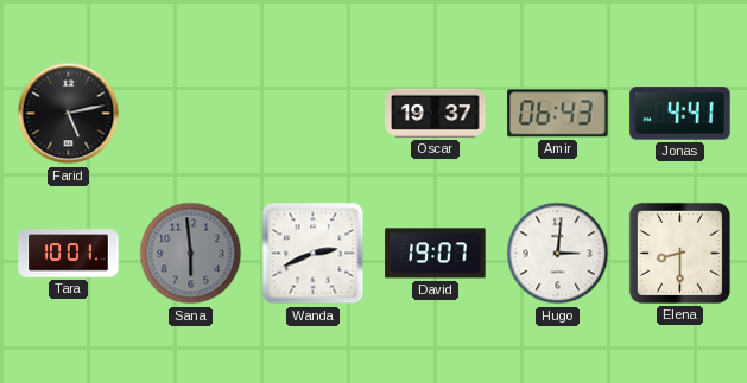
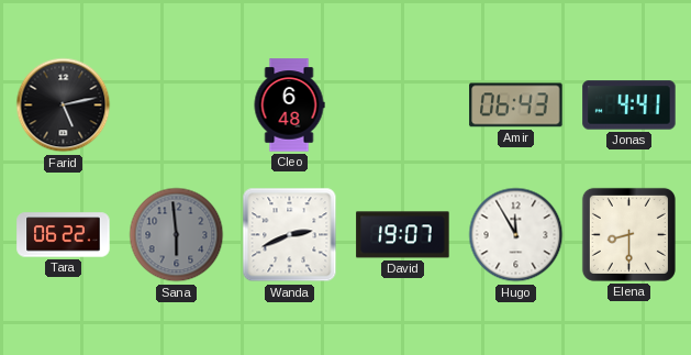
Cleo: none -> 6:48 (289, 106)
Oscar: 19:37 -> none (436, 113)
Tara: 10:01 -> 06:22 (64, 235)
Hugo: 3:01 -> 11:55 (516, 235)
